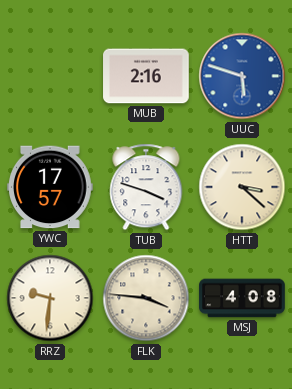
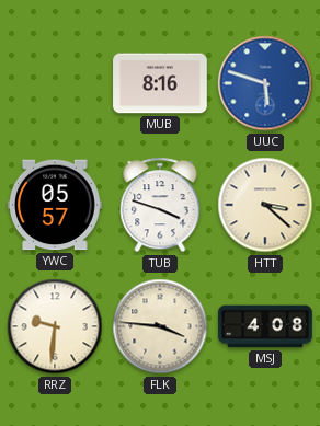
MUB: 2:16 -> 8:16 (160, 83)
YWC: 17:57 -> 05:57 (56, 205)
